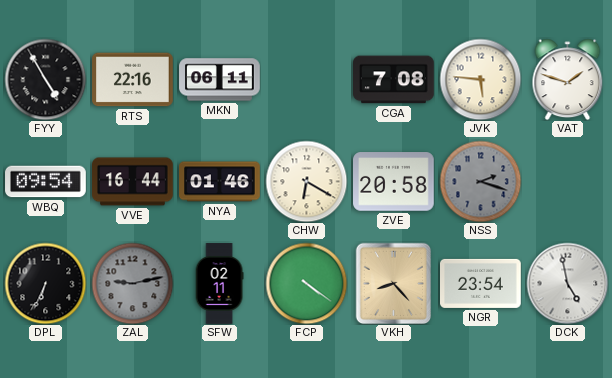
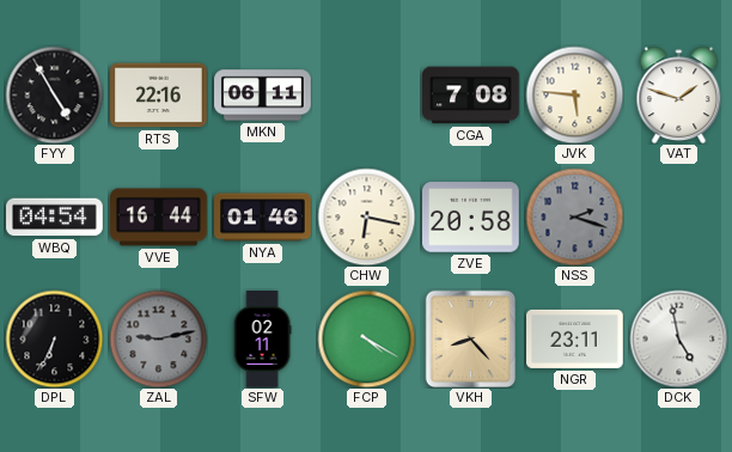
WBQ: 09:54 -> 04:54 (55, 218)
CHW: 6:20 -> 6:17 (366, 216)
FCP: 4:21 -> 4:20 (366, 338)
NGR: 23:54 -> 23:11 (575, 338)
